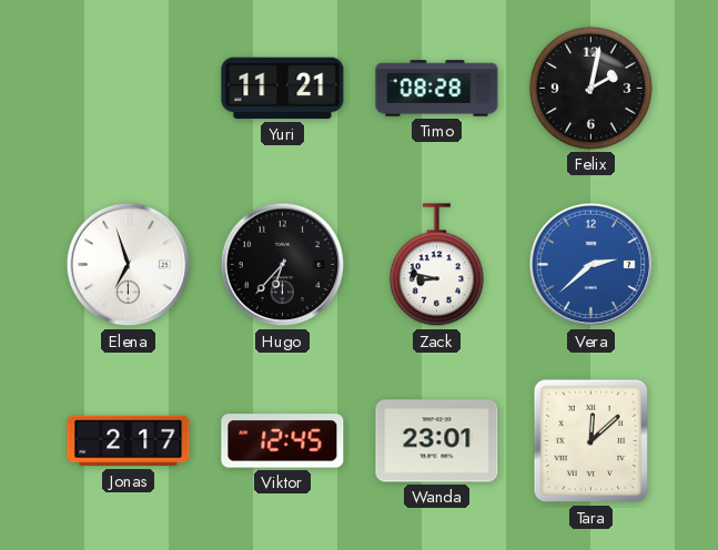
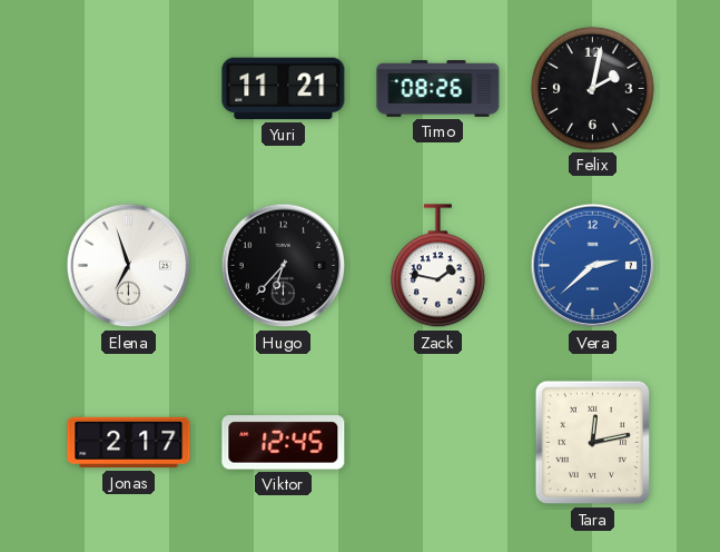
Timo: 08:28 -> 08:26 (438, 89)
Zack: 8:47 -> 1:47 (437, 266)
Wanda: 23:01 -> none (437, 441)
Tara: 12:08 -> 12:13 (593, 443)
